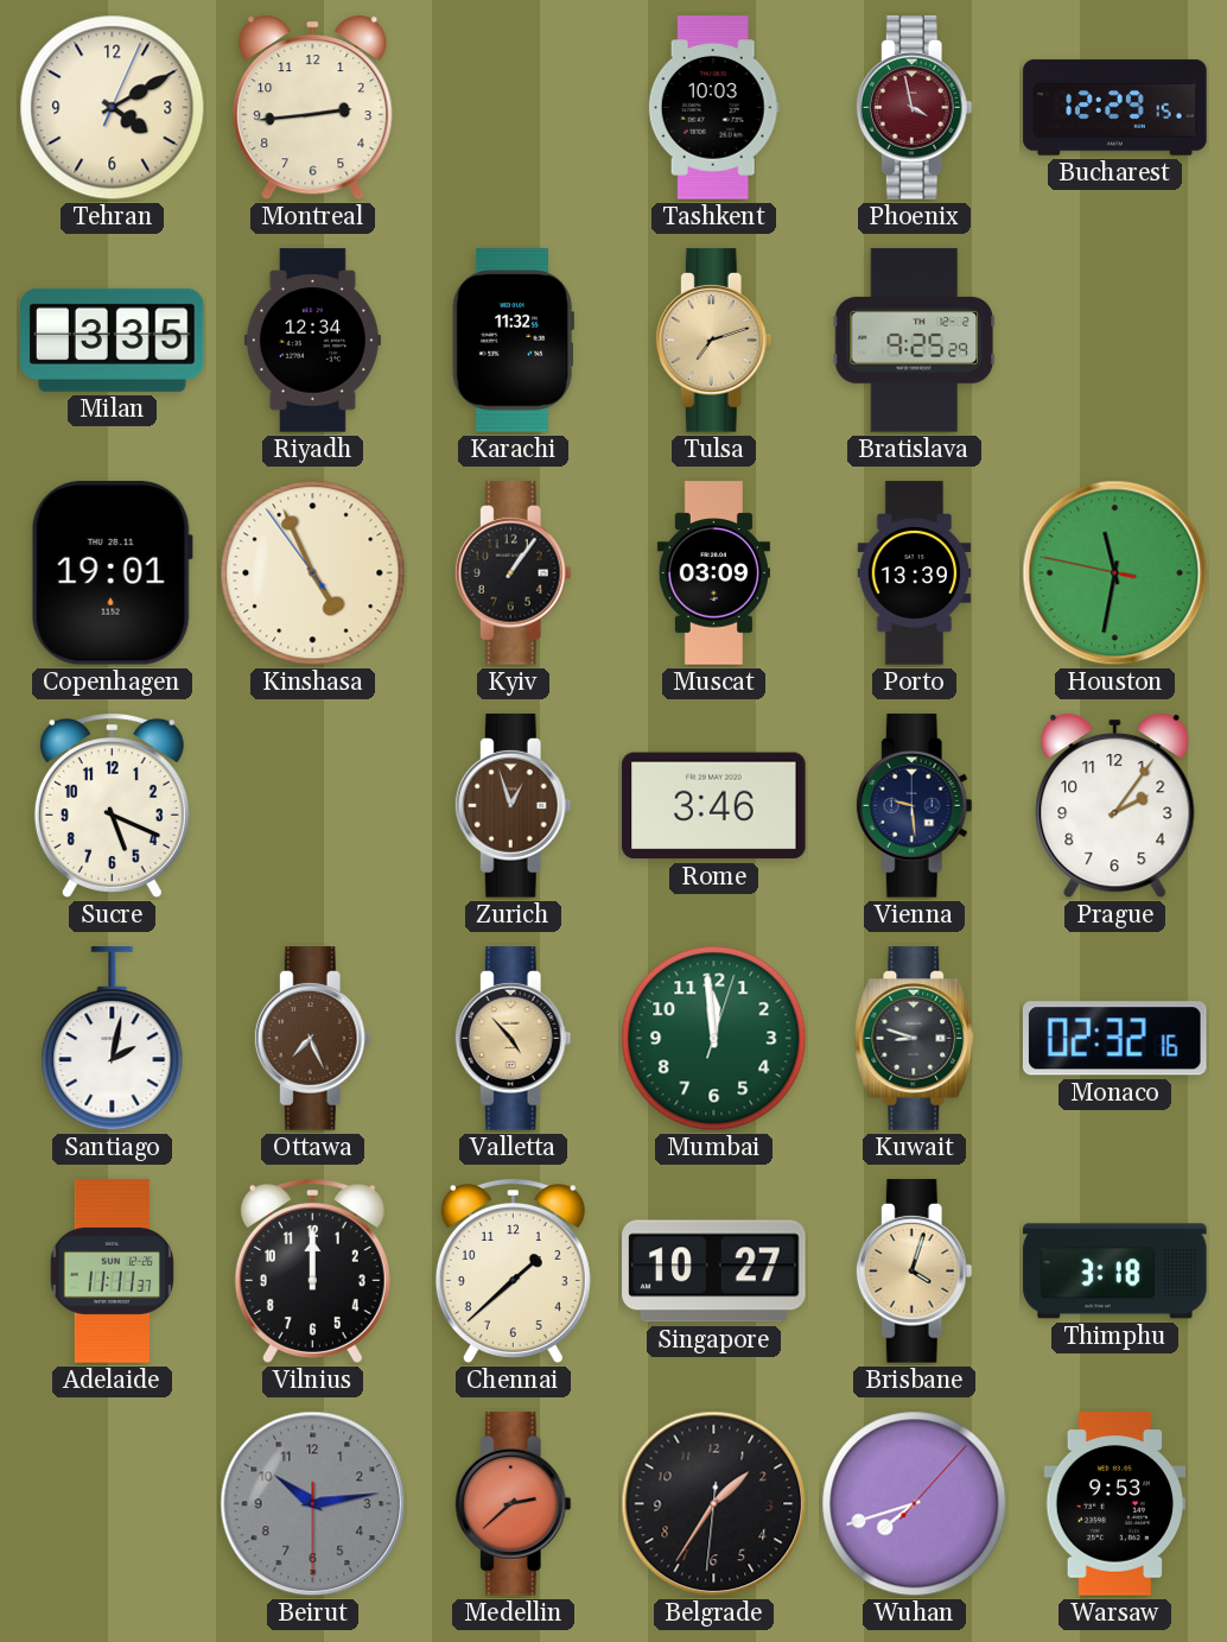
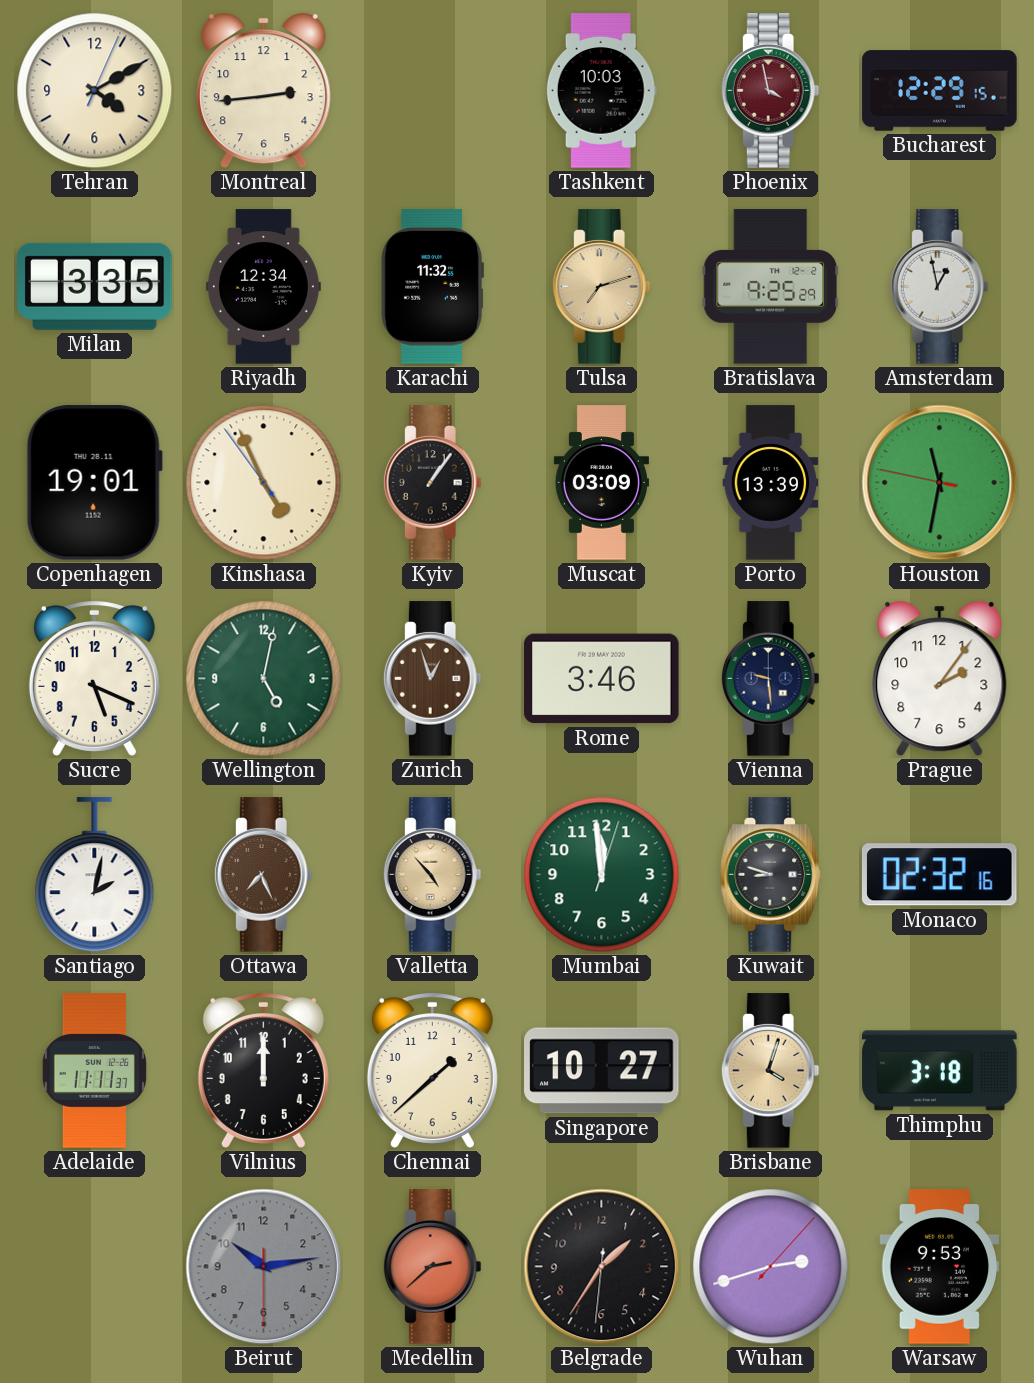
Amsterdam: none -> 12:58 (939, 287)
Wellington: none -> 5:02 (264, 679)
Wuhan: 7:42 -> 2:42 (771, 1267)
